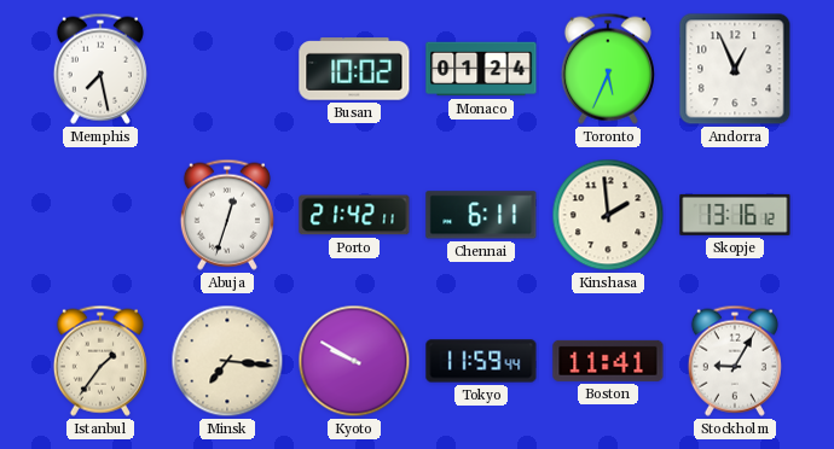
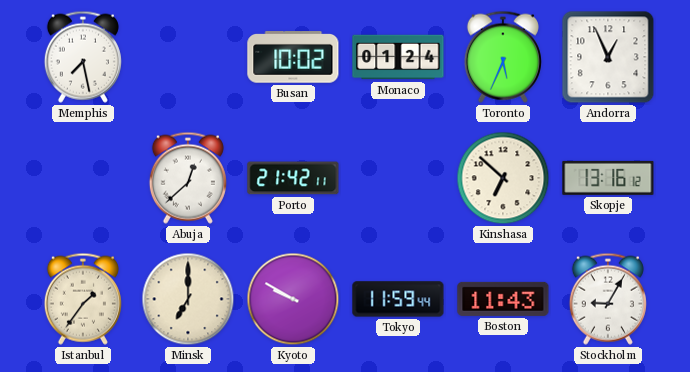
Abuja: 12:33 -> 12:38 (188, 178)
Chennai: 6:11 -> none (481, 215)
Kinshasa: 1:59 -> 6:52 (503, 178)
Minsk: 7:16 -> 7:00 (188, 299)
Boston: 11:41 -> 11:43 (503, 299)
